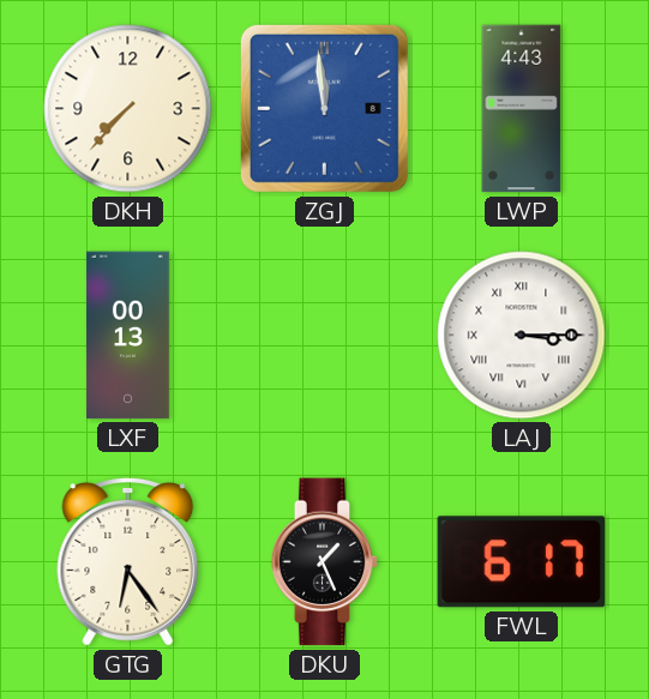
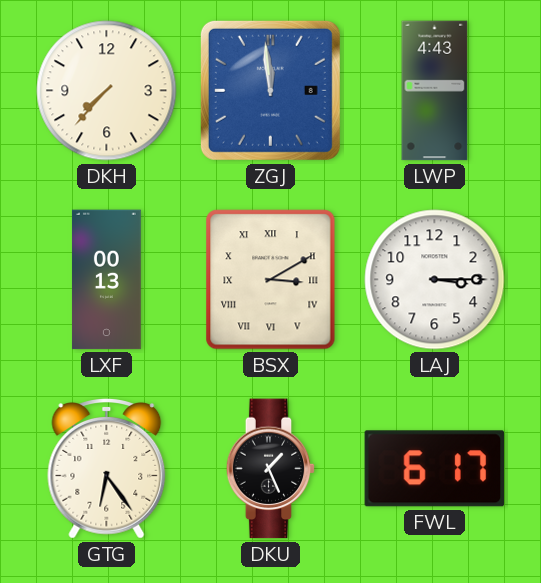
BSX: none -> 3:10 (271, 280)
LAJ numerals: Roman -> Arabic (435, 280)
